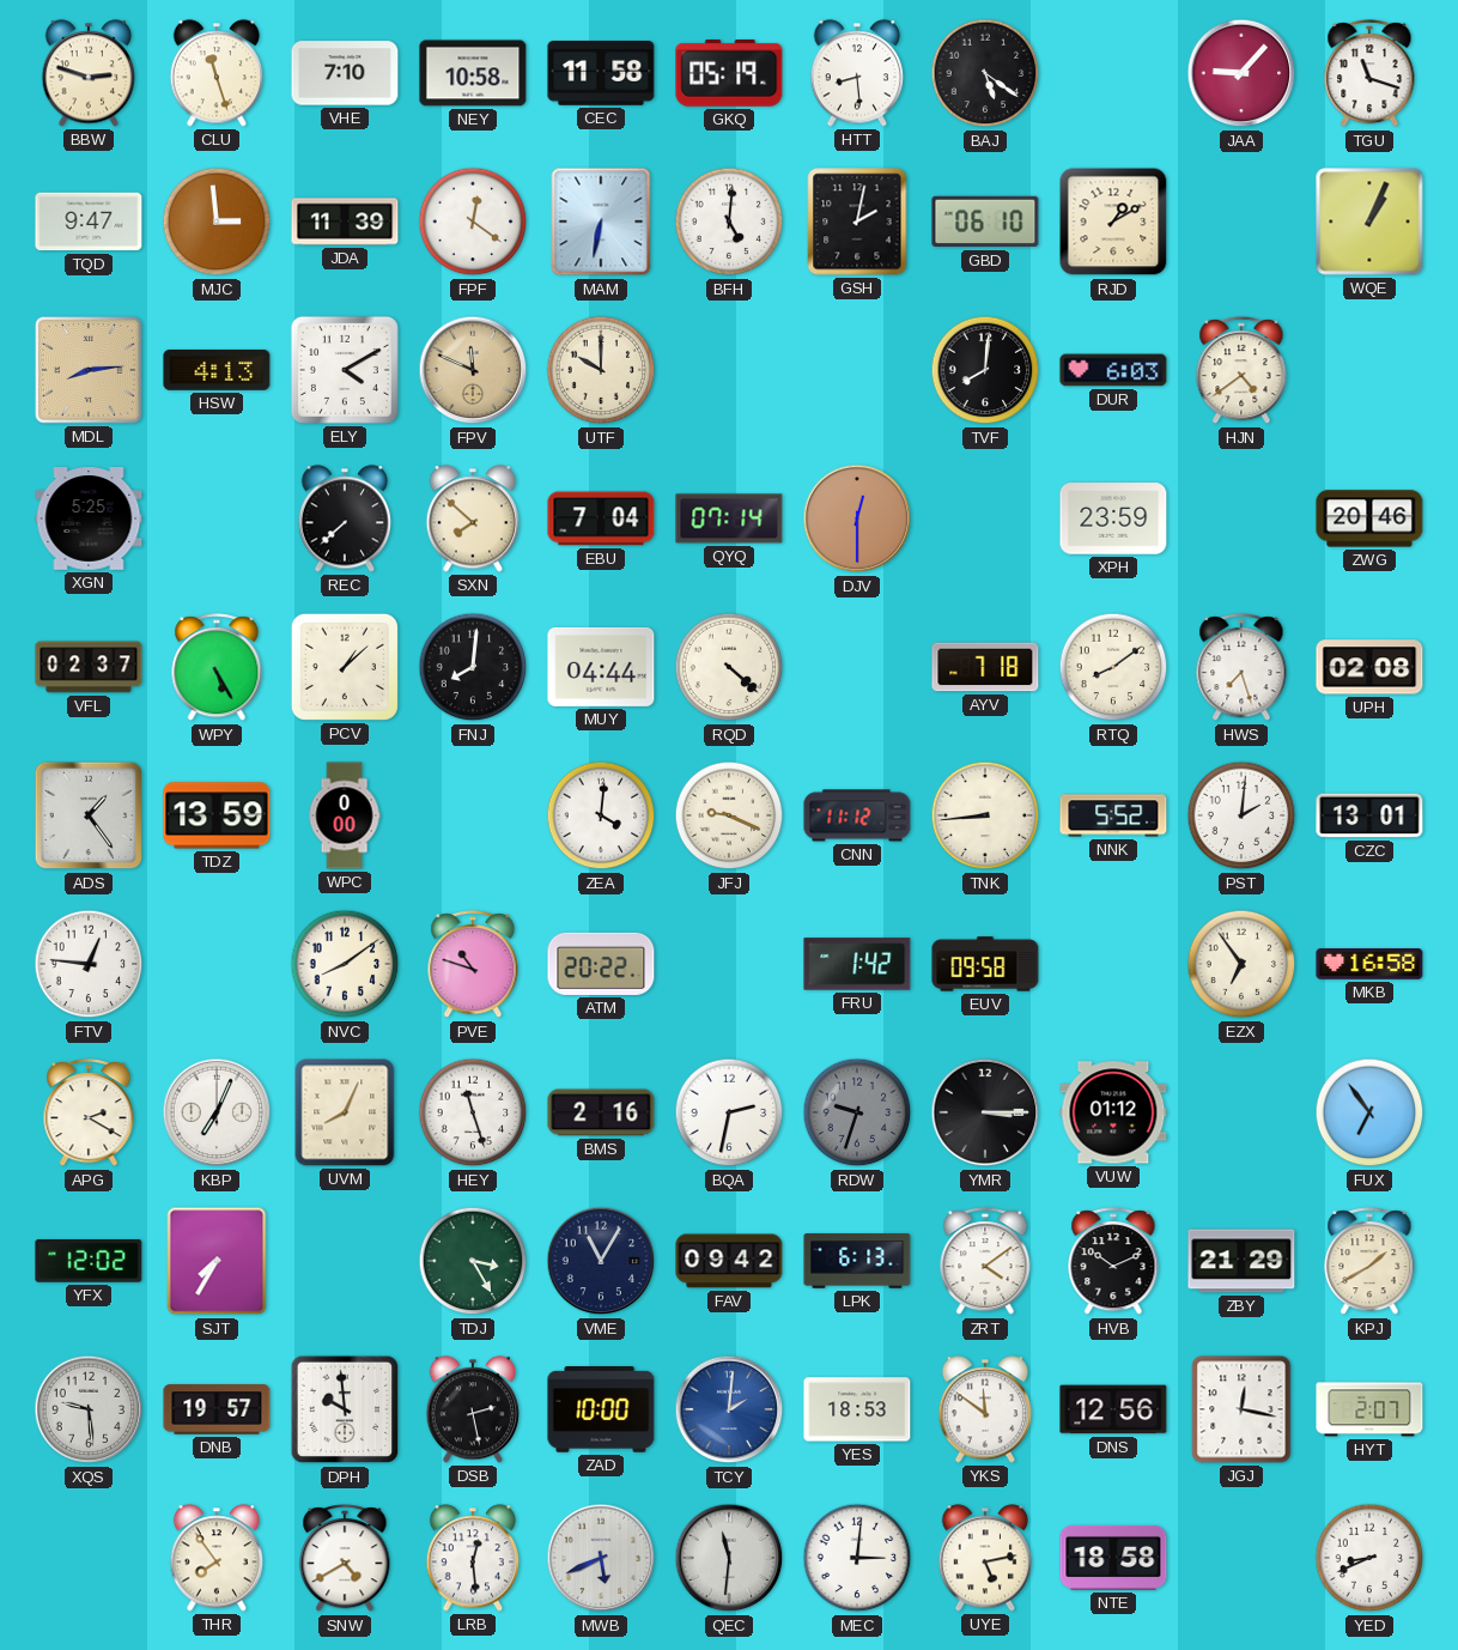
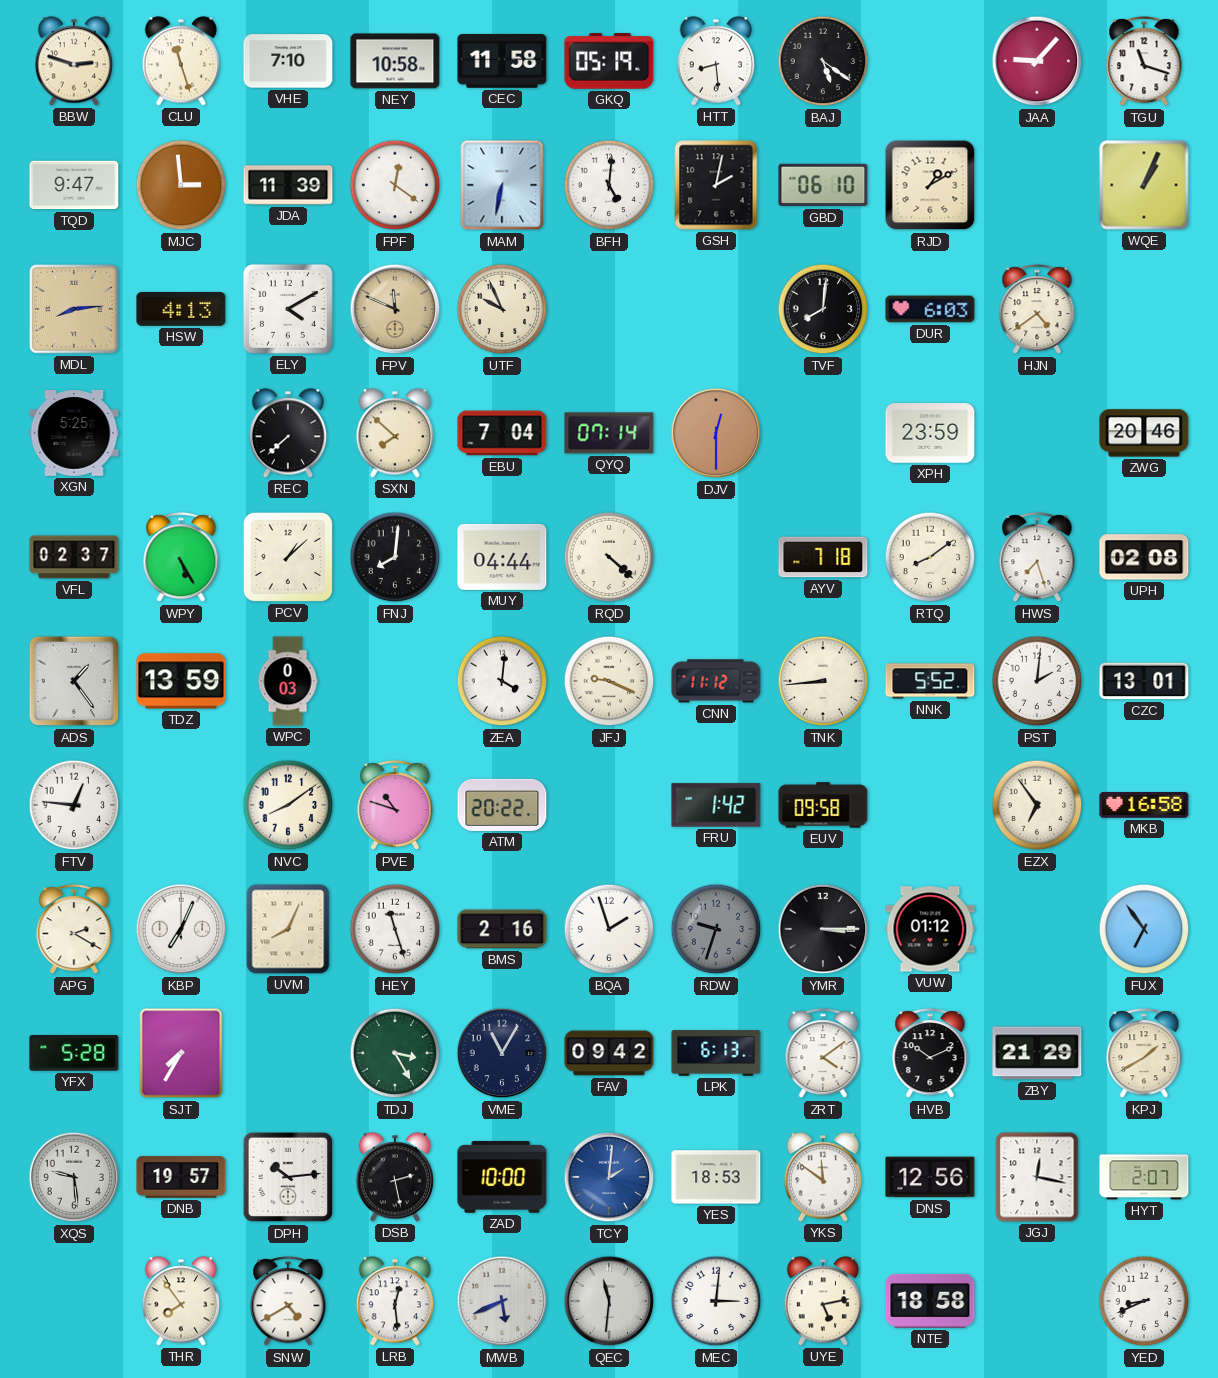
UTF: 10:00 -> 9:56 (502, 309)
WPC: 0:00 -> 0:03 (288, 681)
BQA: 2:32 -> 1:57 (609, 929)
YFX: 12:02 -> 5:28 (74, 1053)
DPH: 9:59 -> 10:14 (288, 1177)
